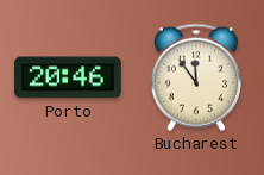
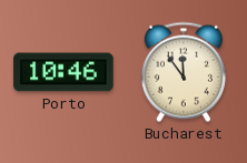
Porto: 20:46 -> 10:46 (63, 72)
